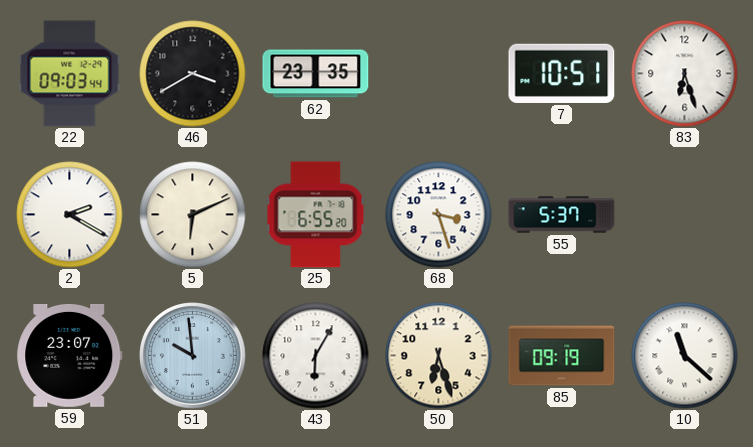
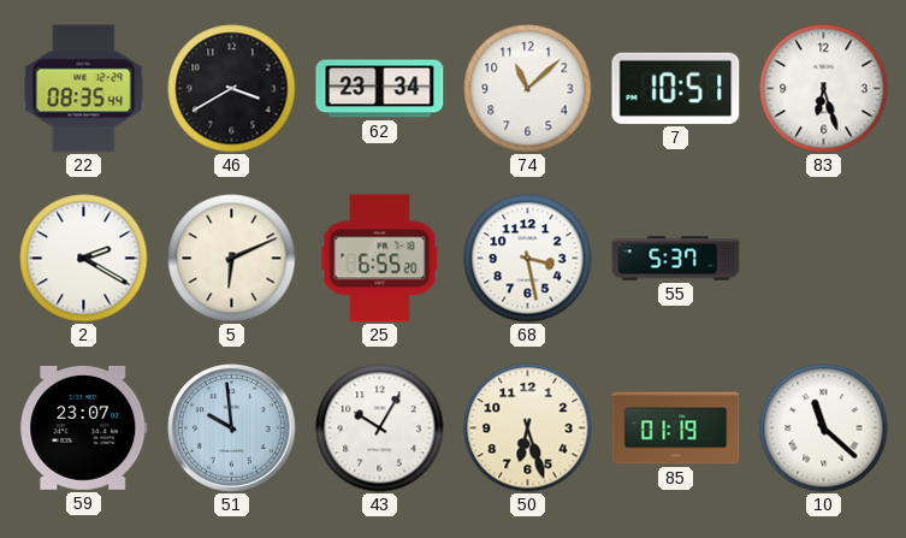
22: 09:03 -> 08:35 (84, 89)
62: 23:35 -> 23:34 (380, 89)
74: none -> 11:08 (528, 89)
68: 3:27 -> 3:28 (528, 259)
43: 6:05 -> 10:05 (380, 428)
85: 09:19 -> 01:19 (676, 428)
